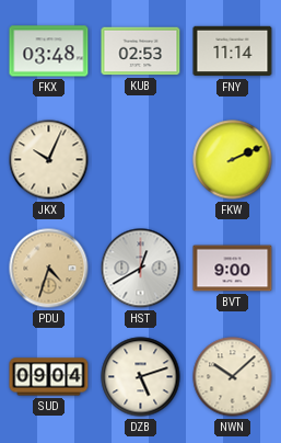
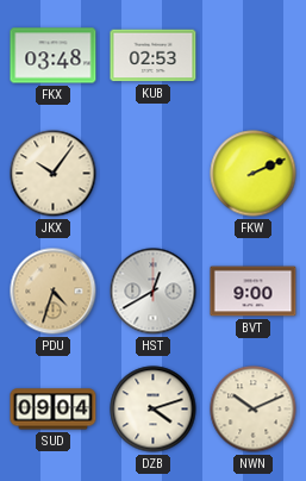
FNY: 11:14 -> none (233, 52)
JKX: 10:04 -> 10:06 (54, 174)
DZB: 5:12 -> 4:12 (154, 410)
NWN: 10:08 -> 10:11 (254, 410)
